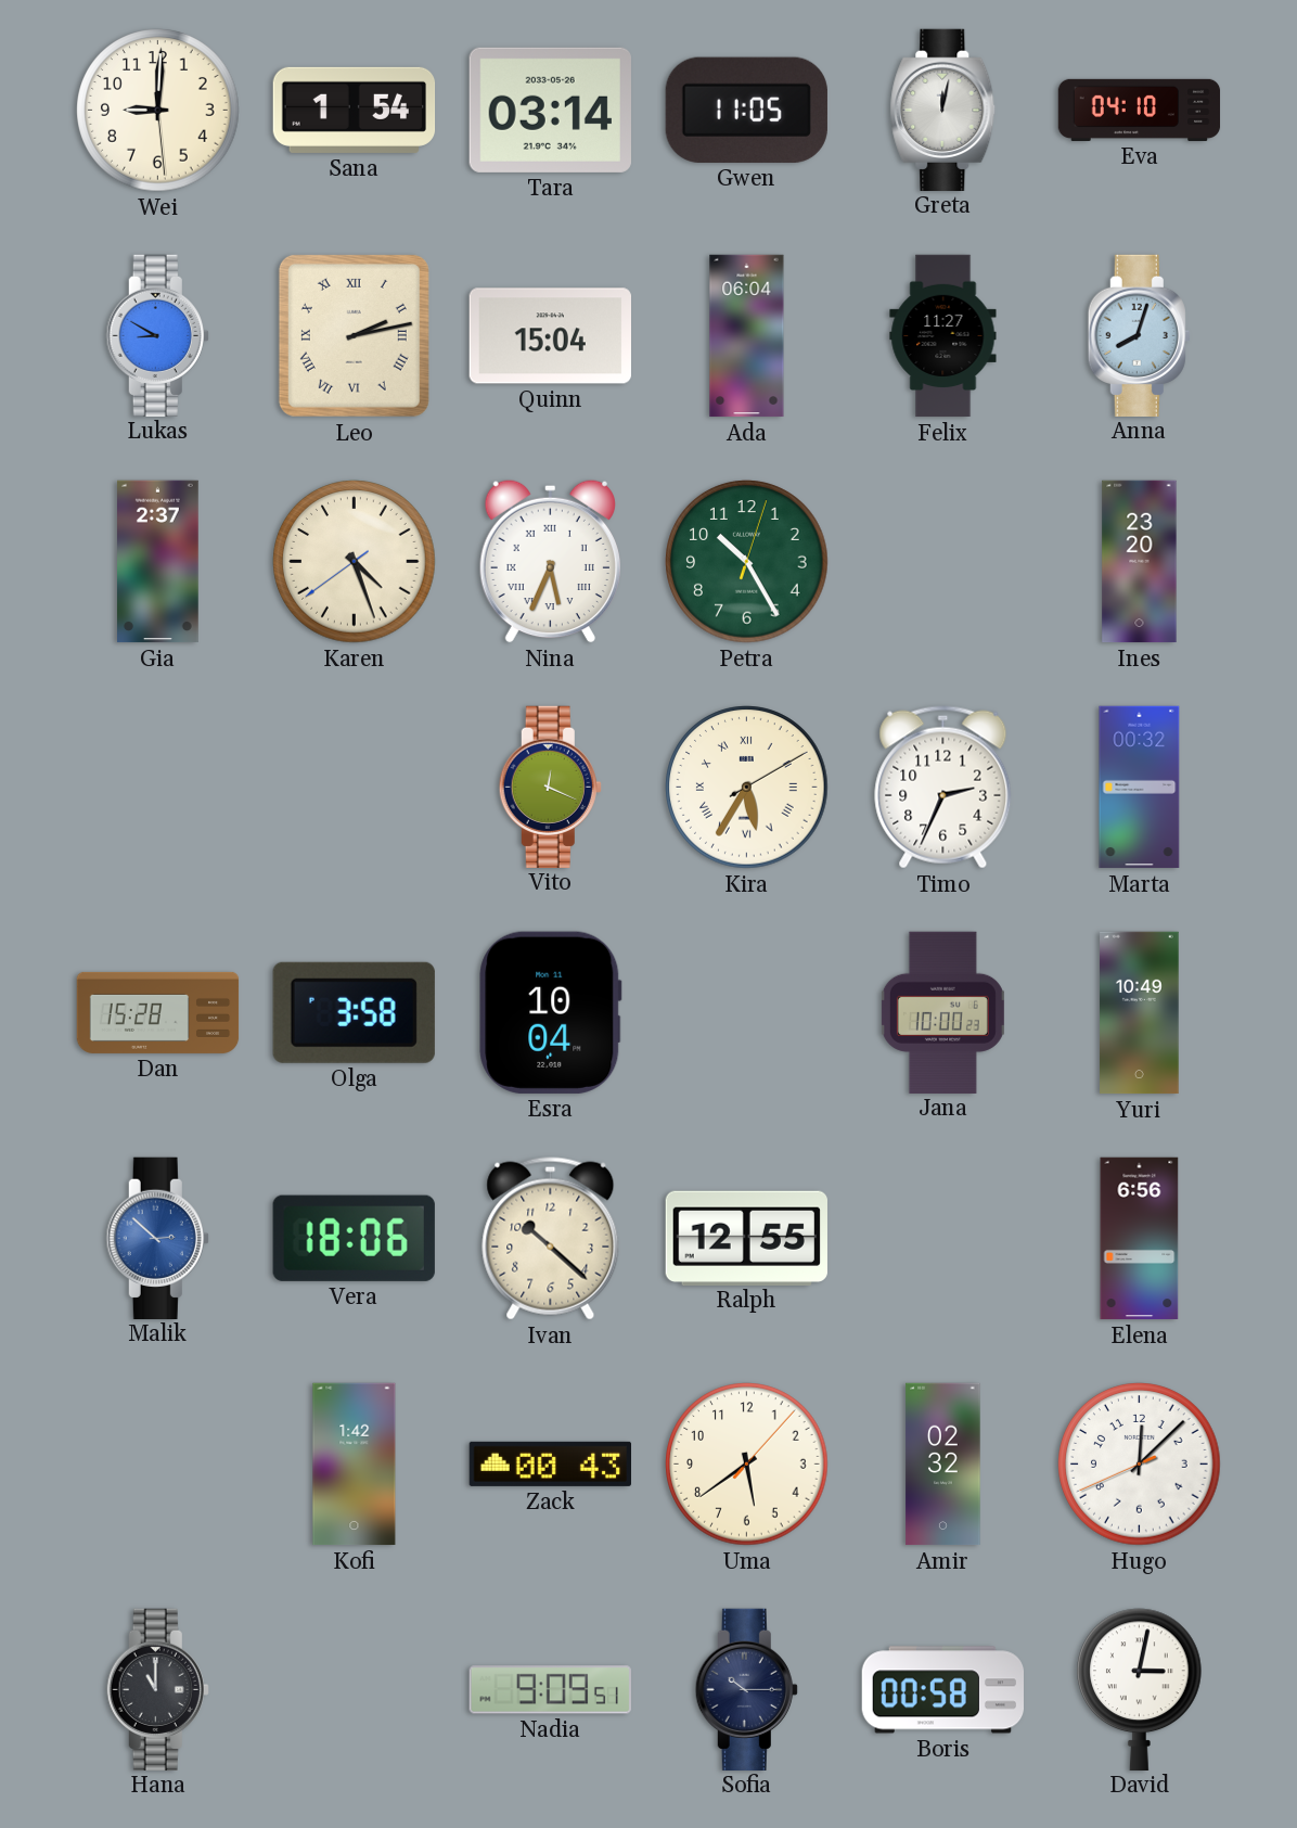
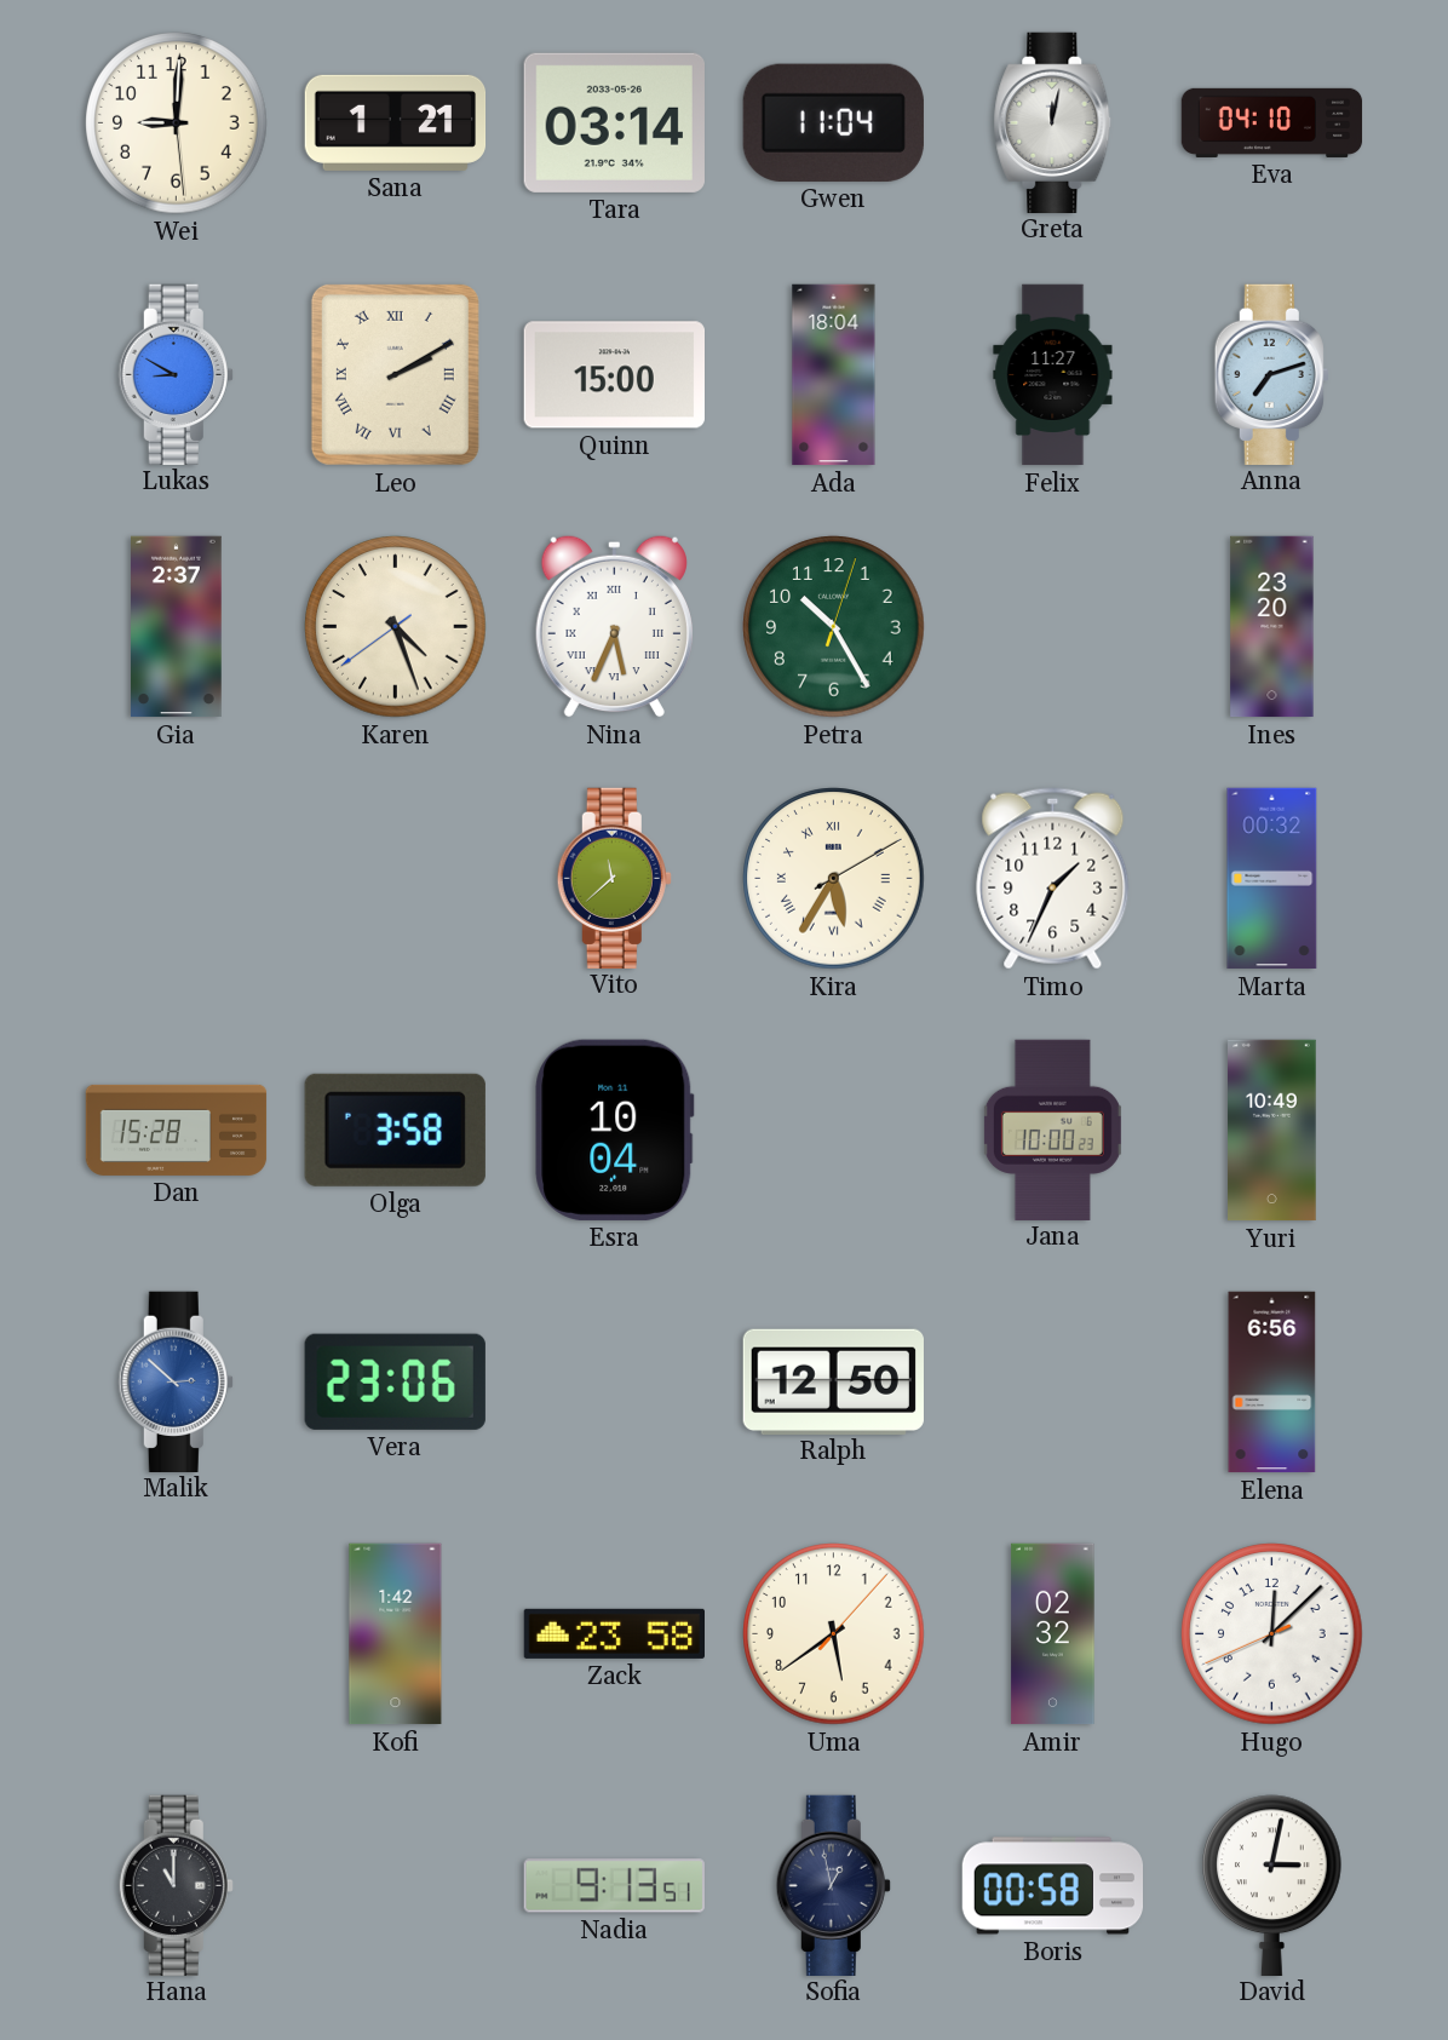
Sana: 1:54 -> 1:21 (396, 122)
Gwen: 11:05 -> 11:04 (833, 122)
Leo: 2:13 -> 2:10 (395, 374)
Quinn: 15:04 -> 15:00 (614, 375)
Ada: 06:04 -> 18:04 (834, 375)
Anna: 8:03 -> 7:12 (1271, 374)
Vito: 12:19 -> 11:38 (614, 878)
Timo: 2:34 -> 1:34 (1053, 879)
Vera: 18:06 -> 23:06 (395, 1381)
Ivan: 10:22 -> none (551, 1239)
Ralph: 12:55 -> 12:50 (833, 1381)
Zack: 00:43 -> 23:58 (614, 1633)
Nadia: 9:09 -> 9:13 (614, 1886)
Sofia: 10:15 -> 12:58 (833, 1885)
